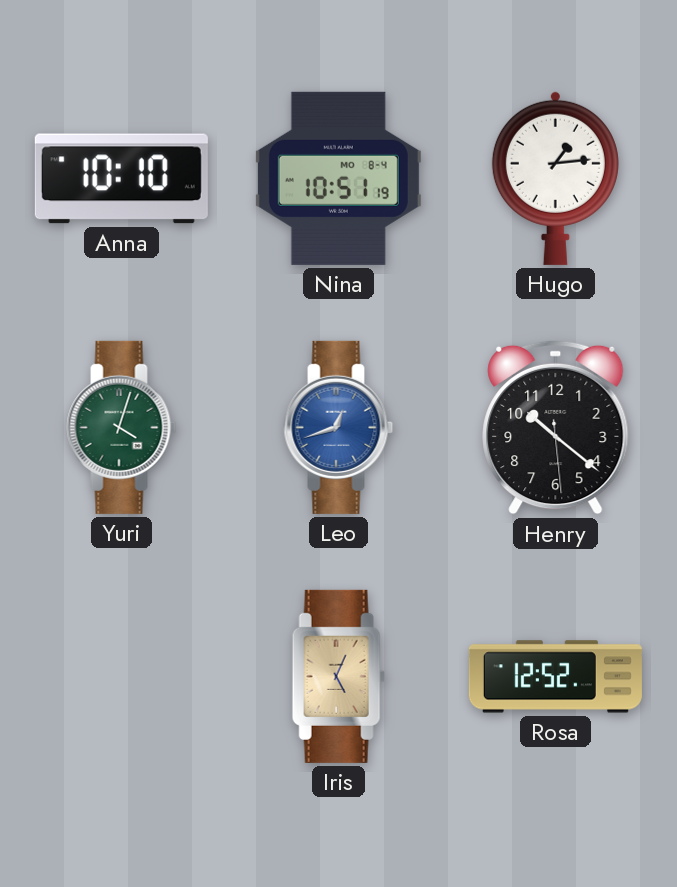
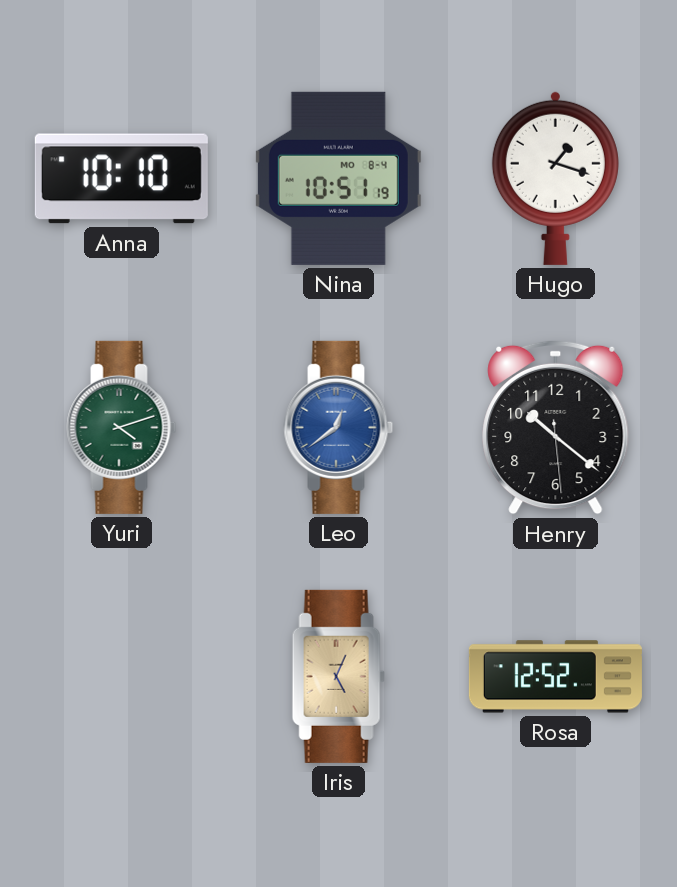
Hugo: 1:14 -> 1:18 (555, 178)
Yuri: 4:03 -> 4:12 (122, 427)
Leo: 12:42 -> 12:39 (339, 427)
